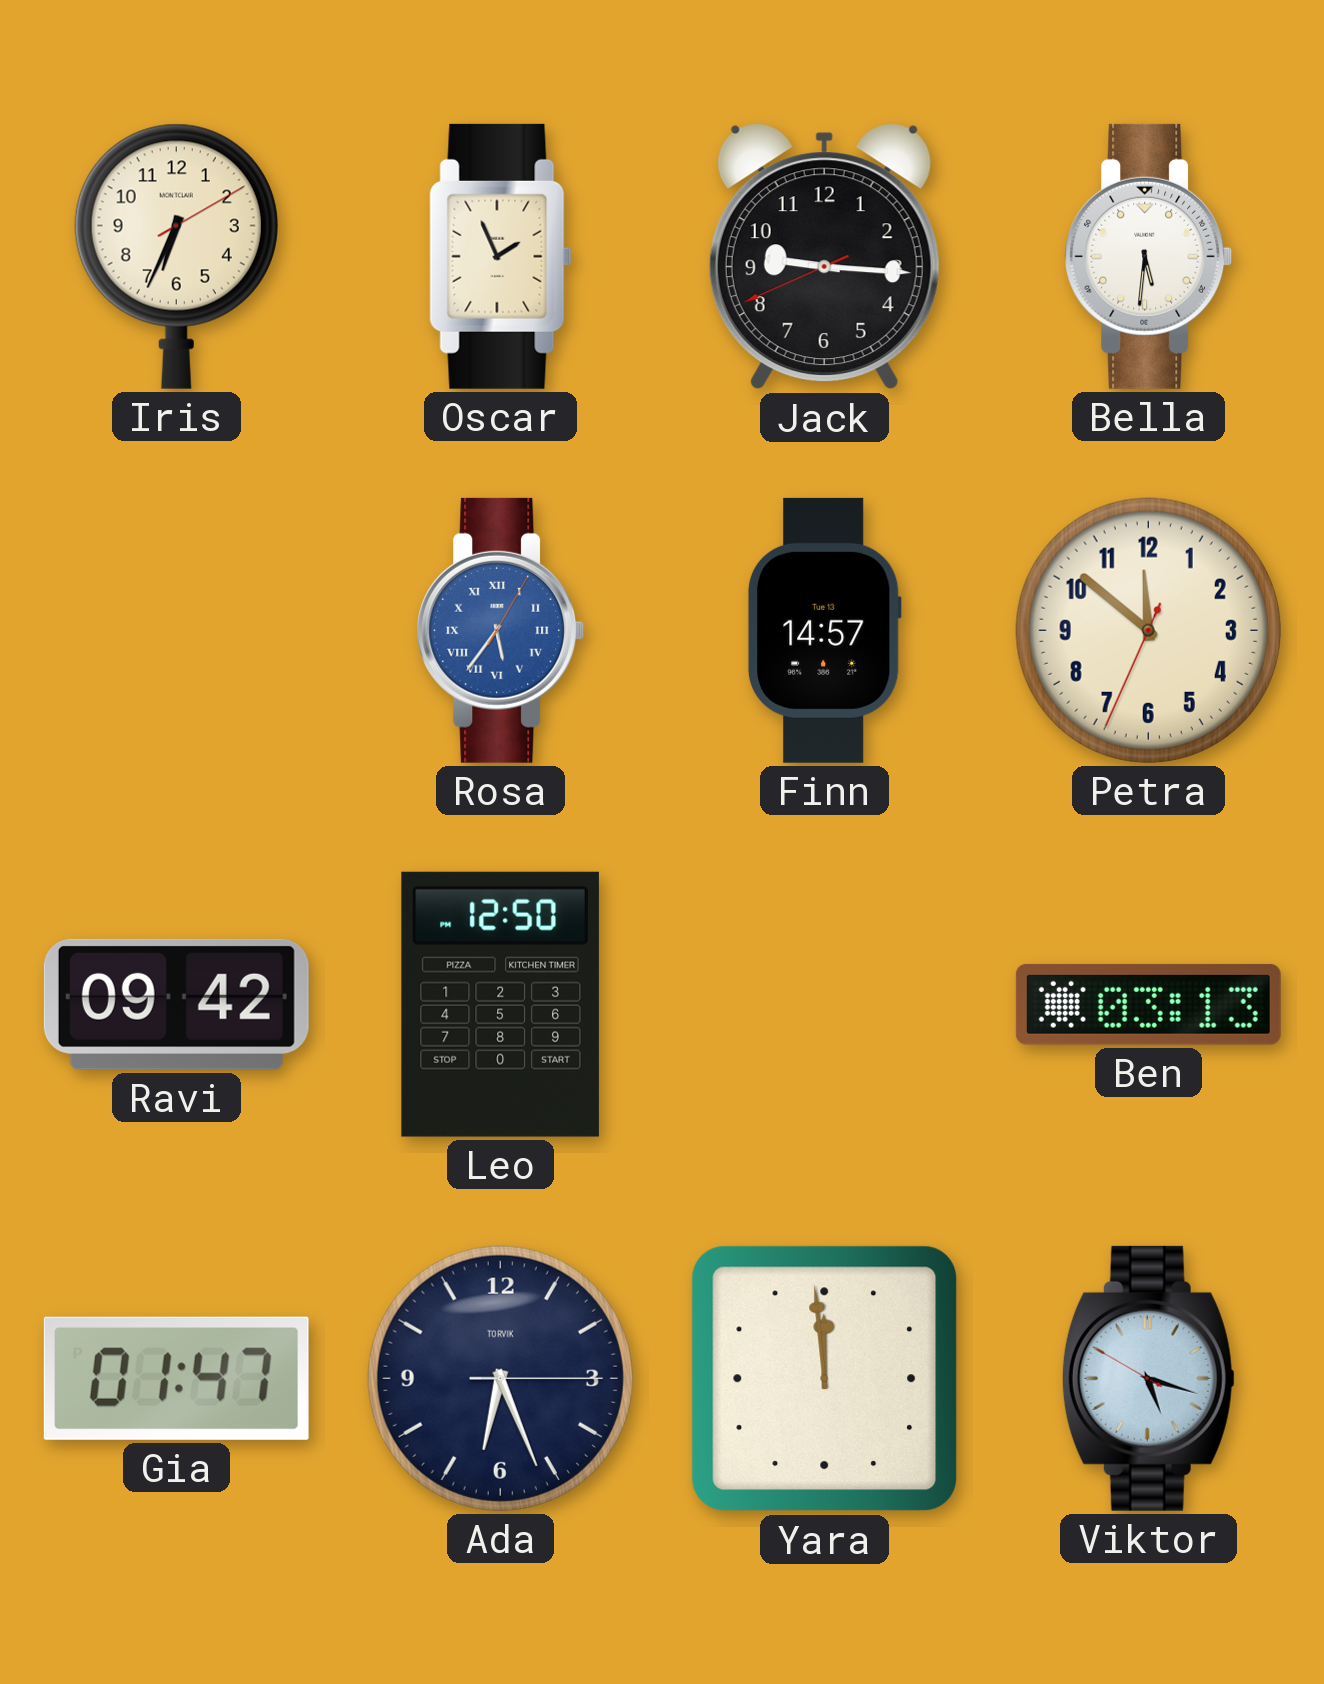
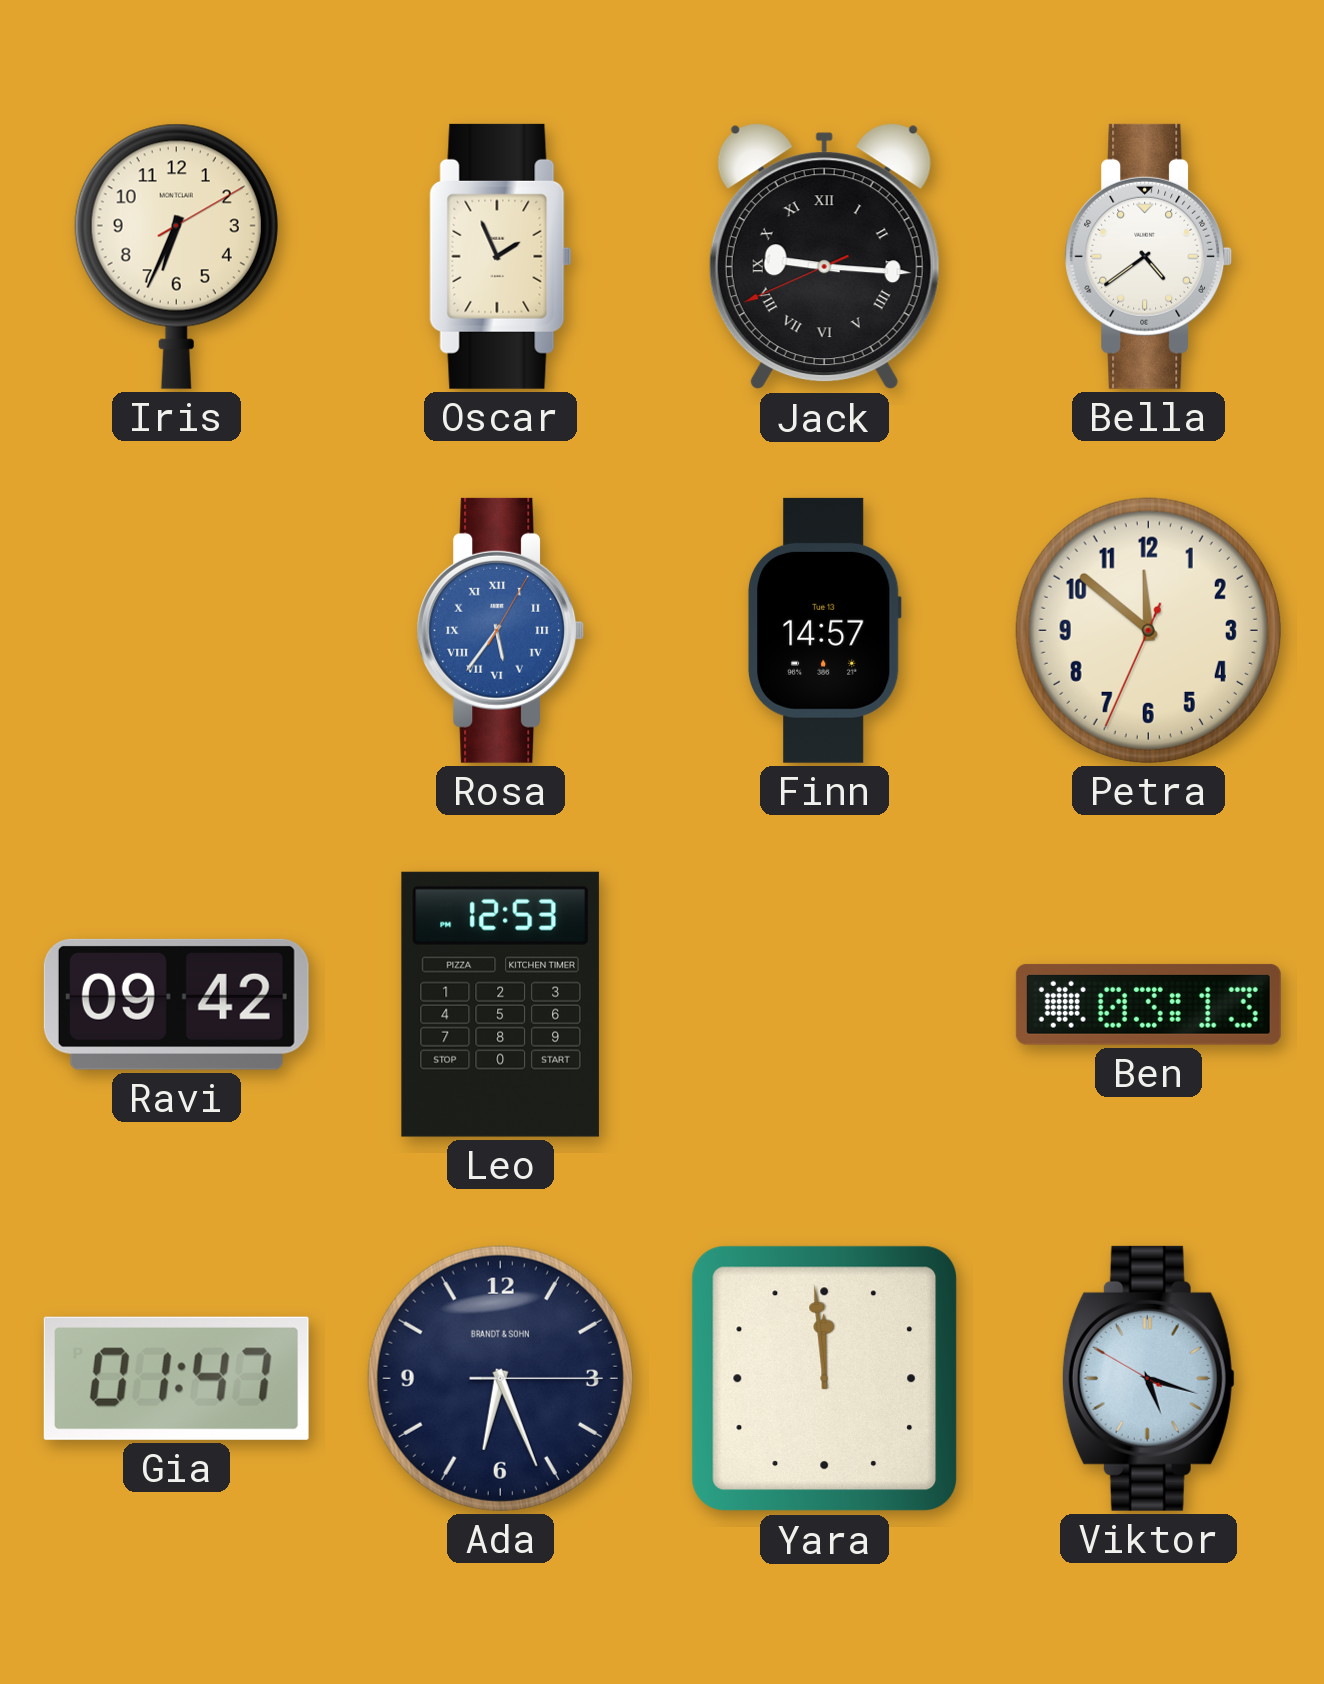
Jack numerals: Arabic -> Roman (824, 257)
Bella: 5:31 -> 4:39 (1149, 256)
Leo: 12:50 -> 12:53 (500, 1004)
Ada brand: TORVIK -> BRANDT & SOHN (500, 1378)
